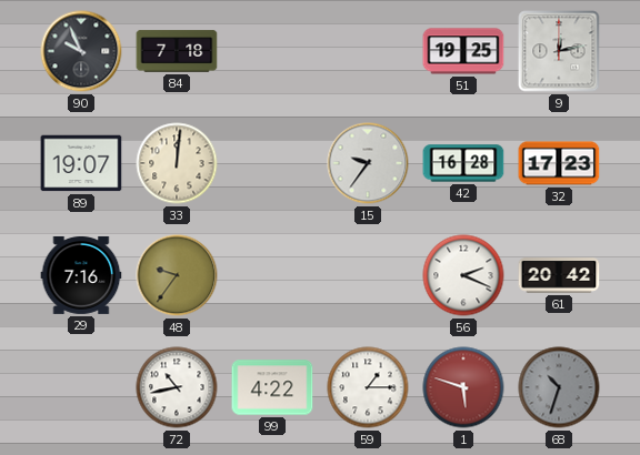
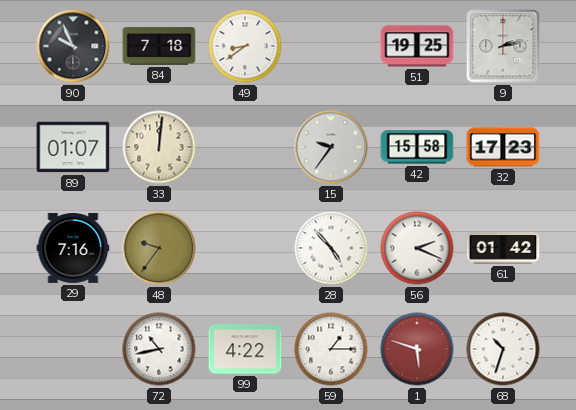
49: none -> 8:39 (245, 46)
9: 12:13 -> 2:13 (503, 46)
89: 19:07 -> 01:07 (73, 147)
42: 16:28 -> 15:58 (417, 147)
28: none -> 4:53 (331, 248)
61: 20:42 -> 01:42 (503, 248)
68 dial: grey -> white (503, 349)
